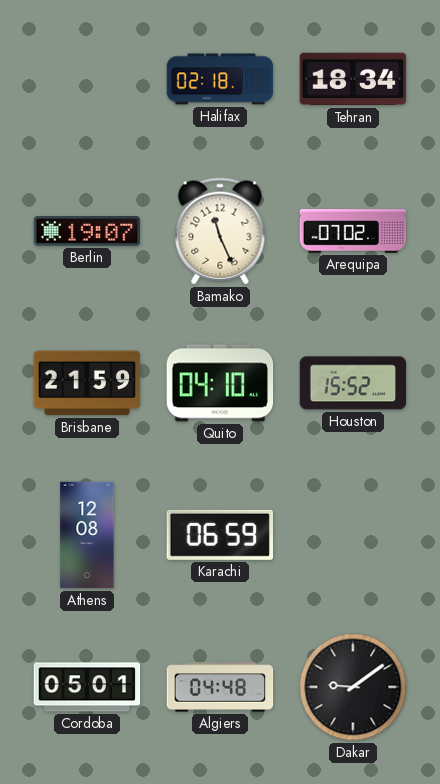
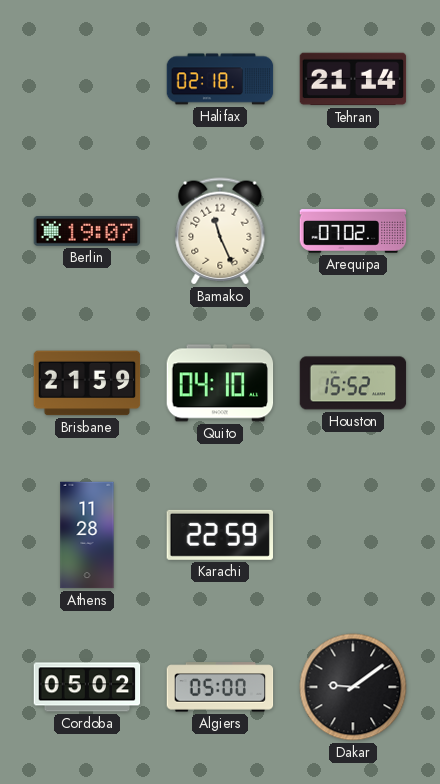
Tehran: 18:34 -> 21:14 (353, 79)
Athens: 12:08 -> 11:28 (87, 535)
Karachi: 06:59 -> 22:59 (219, 535)
Cordoba: 05:01 -> 05:02 (87, 687)
Algiers: 04:48 -> 05:00 (220, 687)
